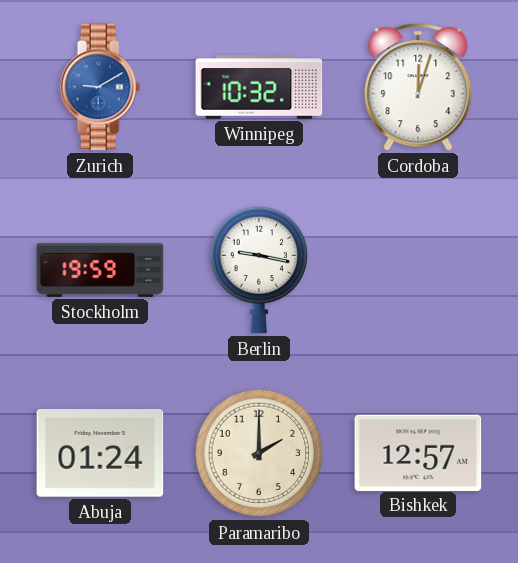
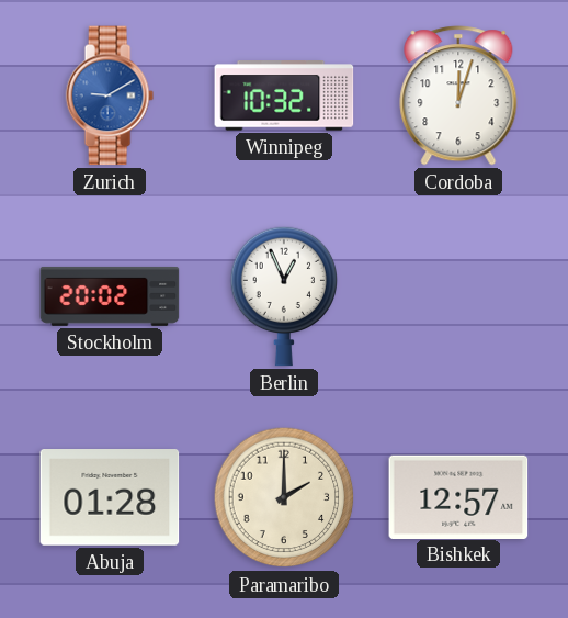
Stockholm: 19:59 -> 20:02 (110, 296)
Berlin: 9:17 -> 12:56 (284, 296)
Abuja: 01:24 -> 01:28 (110, 497)
